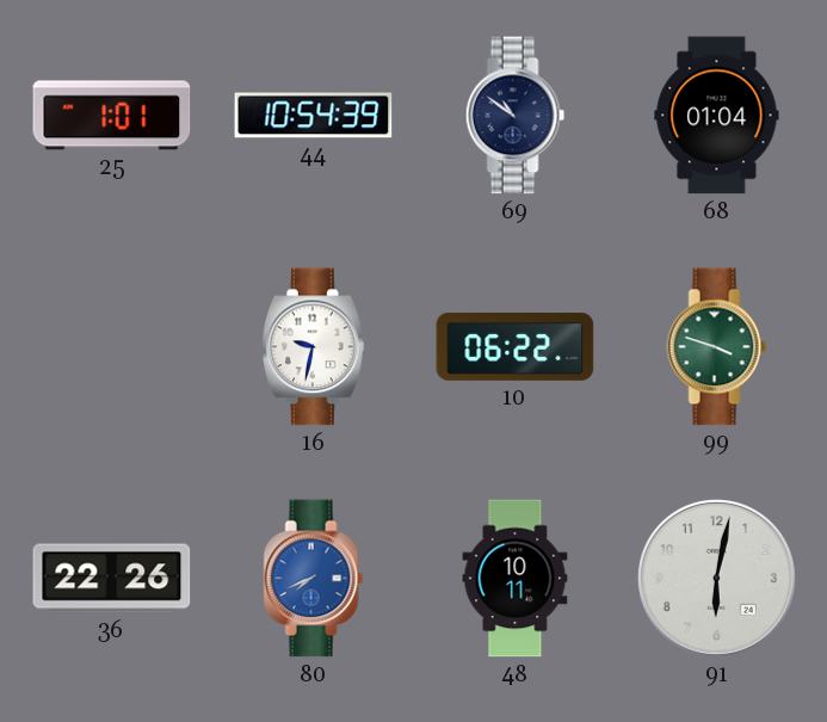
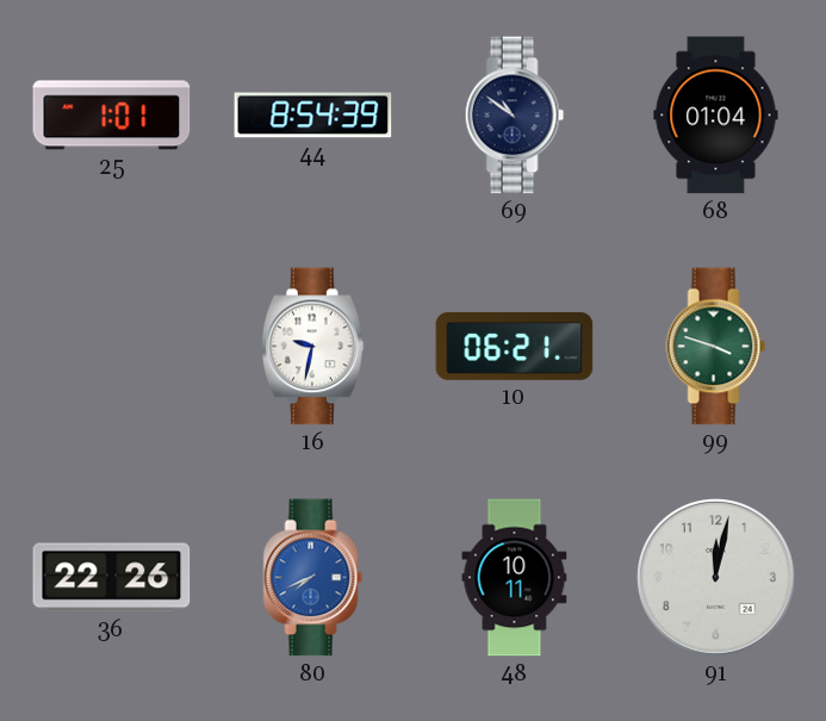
44: 10:54 -> 8:54 (313, 116)
10: 06:22 -> 06:21 (515, 346)
91: 6:02 -> 12:02 (716, 578)
